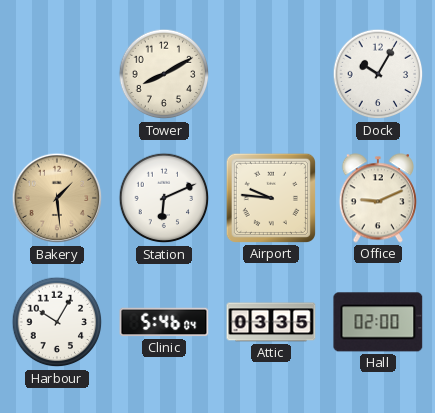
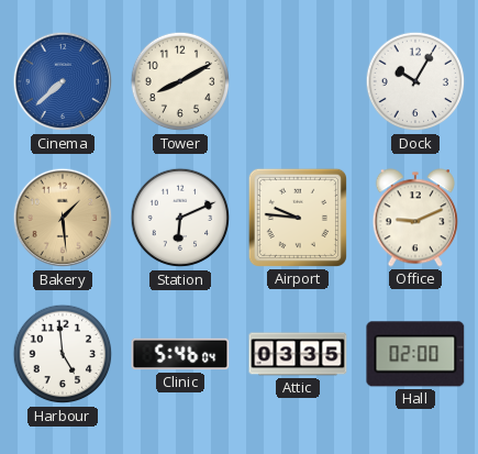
Cinema: none -> 7:38 (63, 81)
Harbour: 10:05 -> 4:59 (63, 354)
